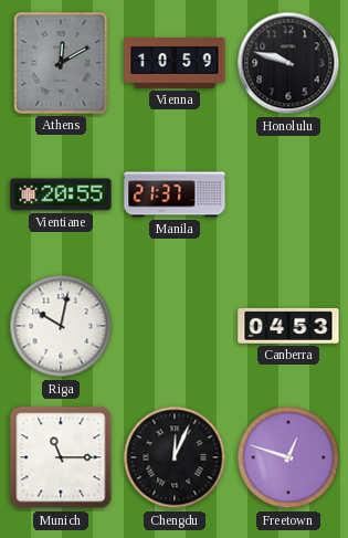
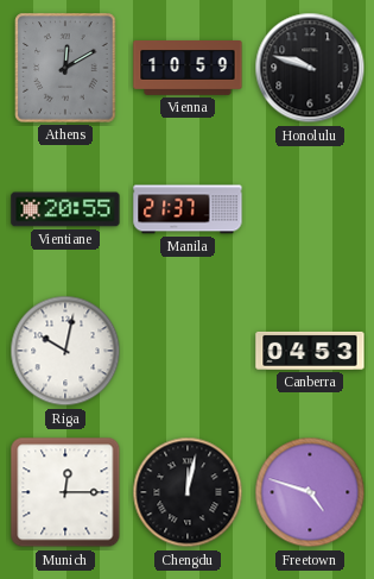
Munich: 11:15 -> 12:15 (65, 492)
Chengdu: 12:04 -> 12:02 (188, 492)
Freetown: 12:48 -> 4:48 (310, 492)
